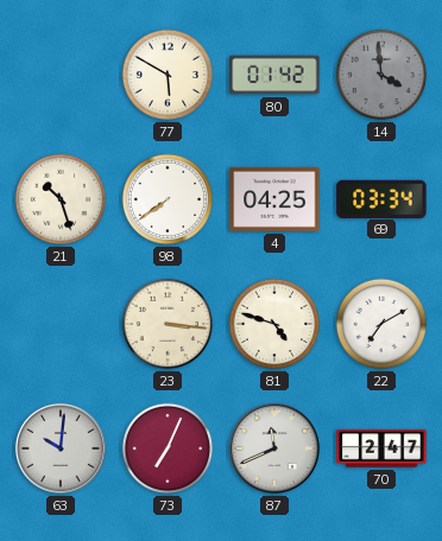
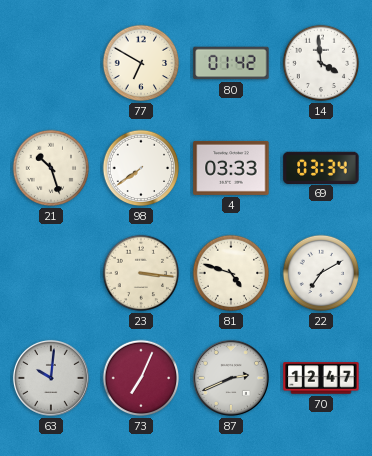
77: 5:50 -> 6:50 (141, 63)
14 dial: grey -> white (321, 63)
4: 04:25 -> 03:33 (231, 168)
87: 11:41 -> 2:41 (231, 378)
70: 2:47 -> 12:47 (321, 378)
